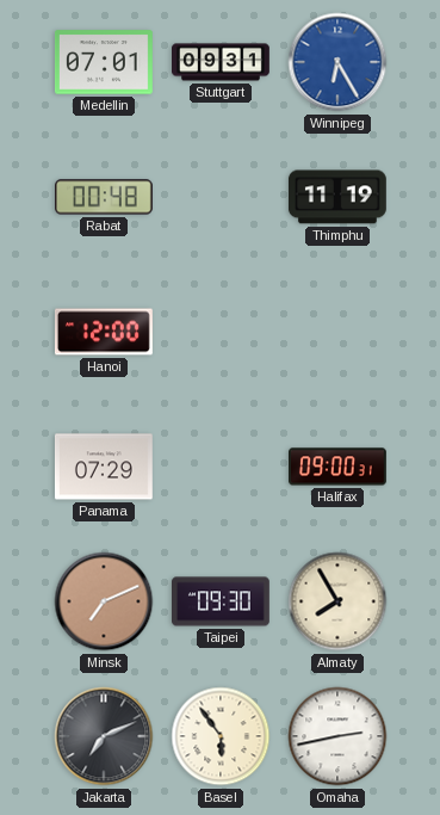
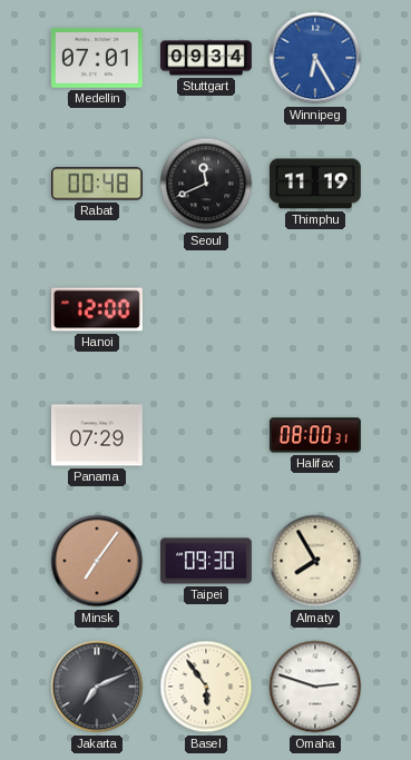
Stuttgart: 09:31 -> 09:34 (207, 58)
Seoul: none -> 11:41 (206, 184)
Halifax: 09:00 -> 08:00 (316, 435)
Minsk: 7:11 -> 7:06 (97, 561)
Omaha: 2:43 -> 2:48 (315, 687)
